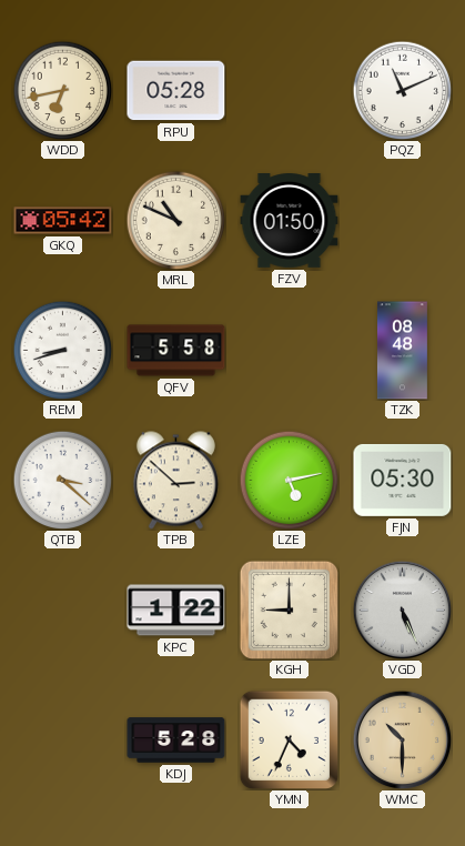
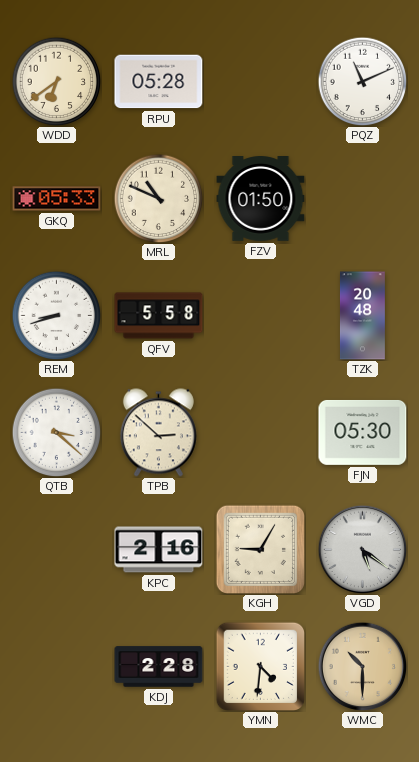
WDD: 6:43 -> 6:39 (56, 81)
GKQ: 05:42 -> 05:33 (57, 199)
TZK: 08:48 -> 20:48 (362, 316)
LZE: 5:13 -> none (289, 480)
KPC: 1:22 -> 2:16 (159, 550)
KGH: 9:00 -> 9:05 (260, 549)
VGD: 5:26 -> 5:21 (362, 549)
KDJ: 5:28 -> 2:28 (159, 667)
YMN: 4:34 -> 4:31 (260, 666)
